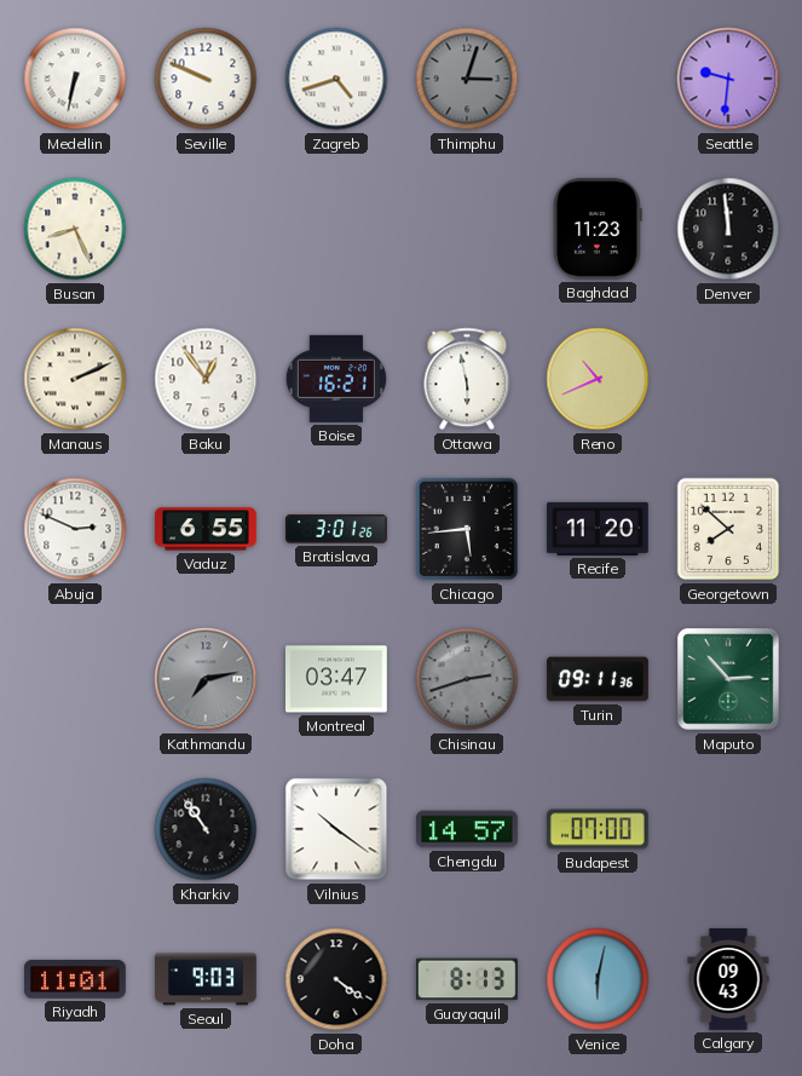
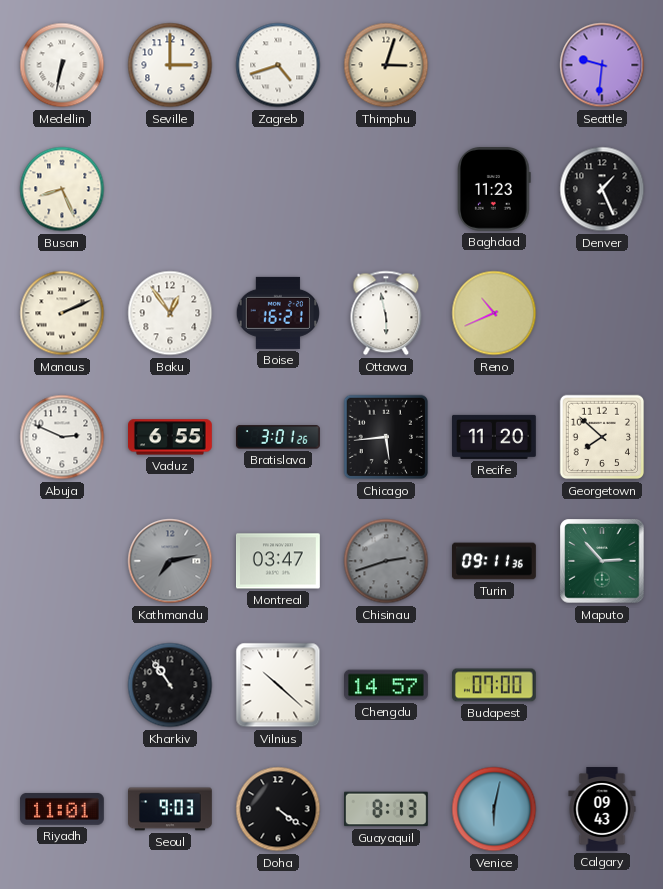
Seville: 9:49 -> 3:00 (170, 65)
Thimphu dial: grey -> cream (386, 65)
Denver: 11:59 -> 1:26 (602, 189)
Vilnius: 10:21 -> 10:22 (278, 685)
